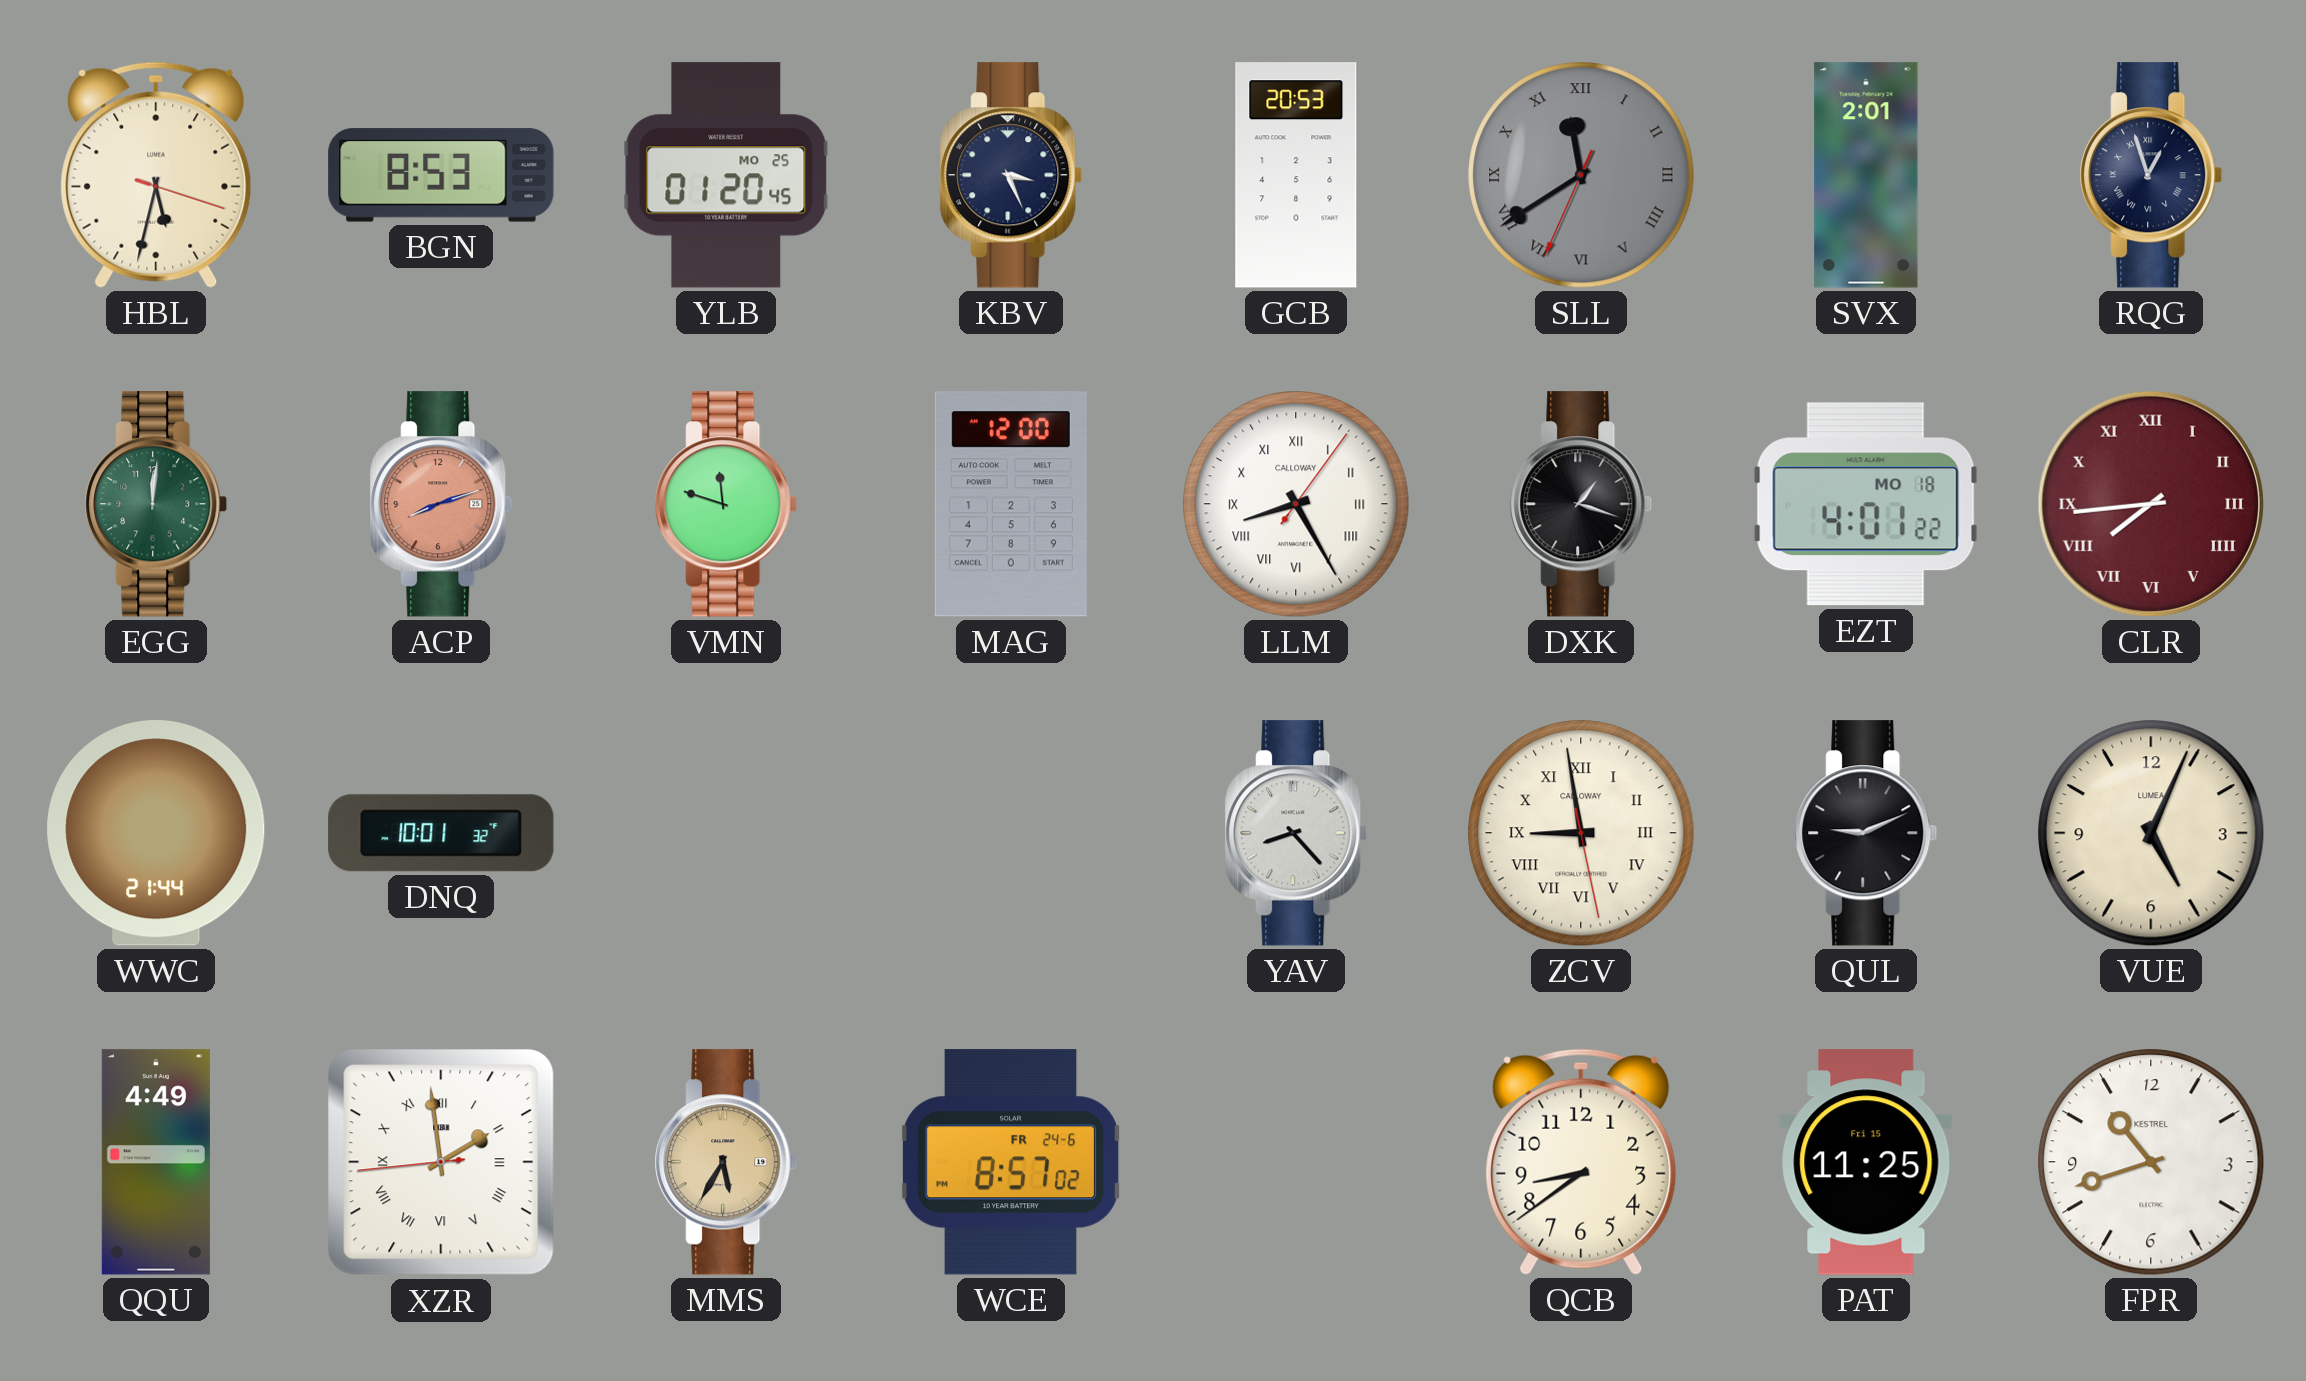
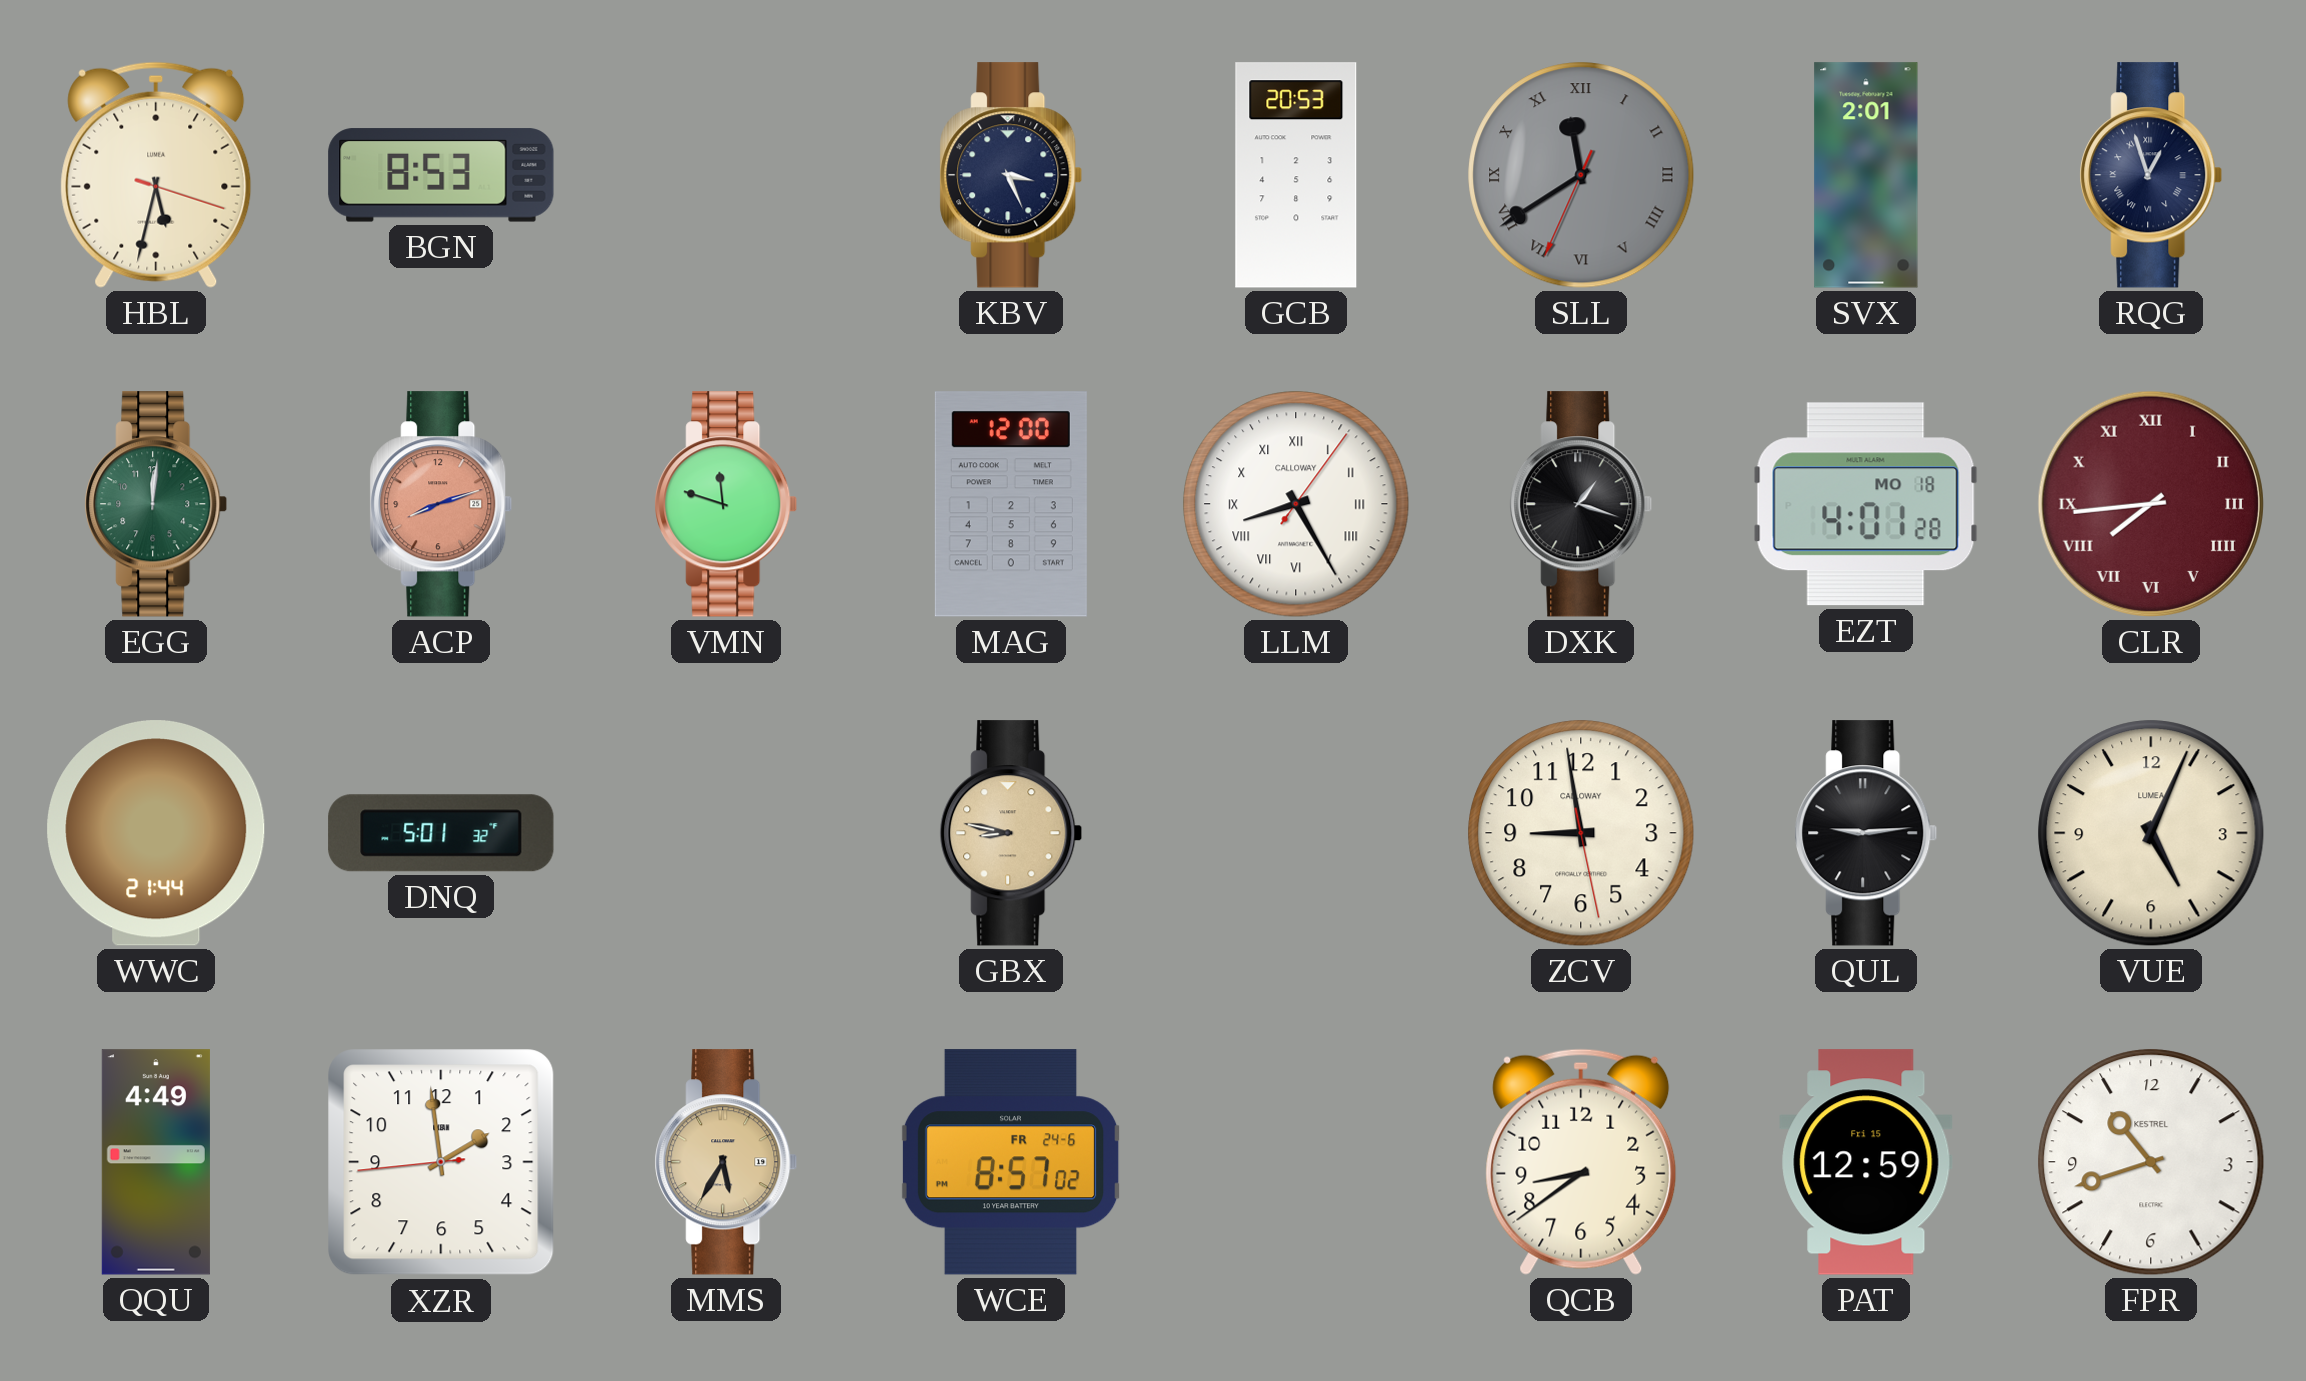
YLB: 01:20 -> none (726, 175)
EZT: 4:01:22 -> 4:01:28 (1866, 504)
DNQ: 10:01 -> 5:01 (441, 833)
GBX: none -> 8:47 (1011, 833)
YAV: 8:23 -> none (1296, 833)
ZCV numerals: Roman -> Arabic (1581, 833)
QUL: 9:11 -> 9:14 (1866, 833)
XZR numerals: Roman -> Arabic (441, 1162)
PAT: 11:25 -> 12:59 (1866, 1162)
